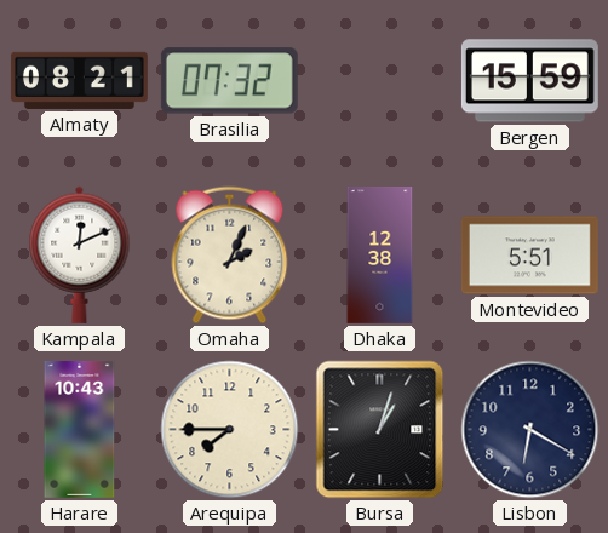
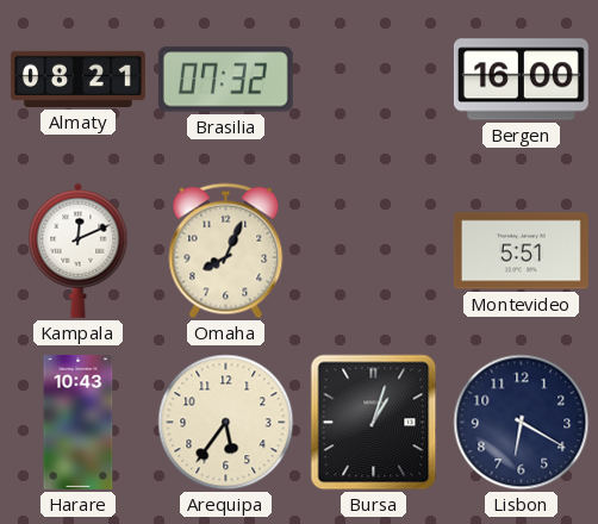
Bergen: 15:59 -> 16:00 (521, 80)
Omaha: 2:04 -> 8:04 (226, 251)
Dhaka: 12:38 -> none (380, 256)
Arequipa: 7:45 -> 5:36 (226, 423)
